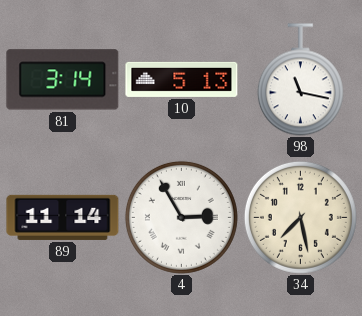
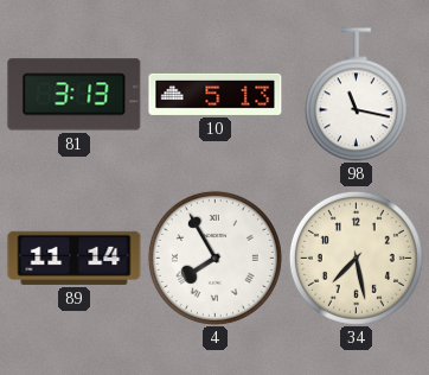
81: 3:14 -> 3:13 (75, 95)
4: 2:55 -> 7:55 (214, 258)
